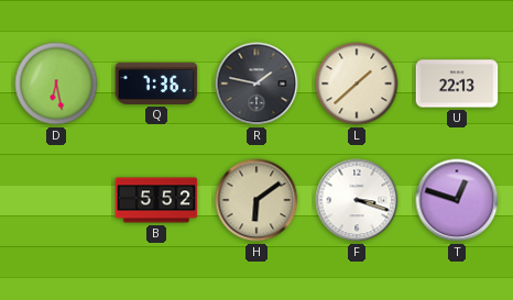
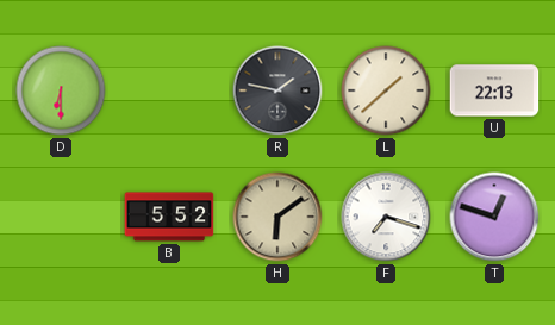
D: 6:28 -> 6:30 (61, 90)
Q: 7:36 -> none (156, 84)
F: 3:18 -> 7:18 (386, 217)
